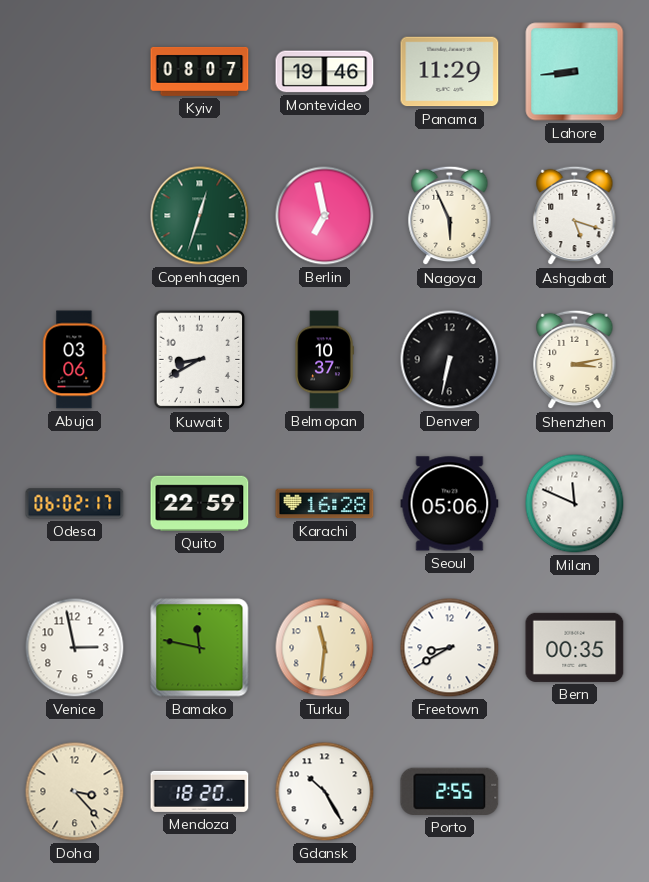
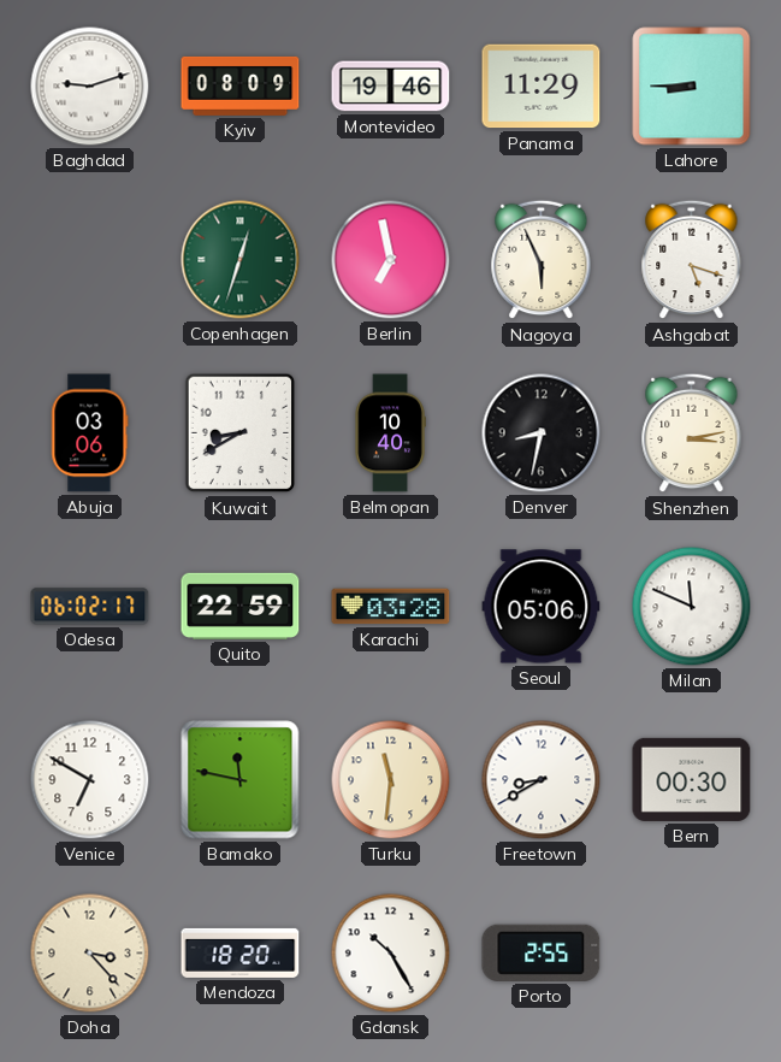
Baghdad: none -> 9:12 (90, 87)
Kyiv: 08:07 -> 08:09 (241, 85)
Lahore: 8:44 -> 8:45 (692, 87)
Belmopan: 10:37 -> 10:40 (390, 433)
Denver: 6:32 -> 8:32 (542, 433)
Karachi: 16:28 -> 03:28 (391, 607)
Venice: 2:58 -> 6:50 (90, 780)
Bern: 00:35 -> 00:30 (692, 779)
